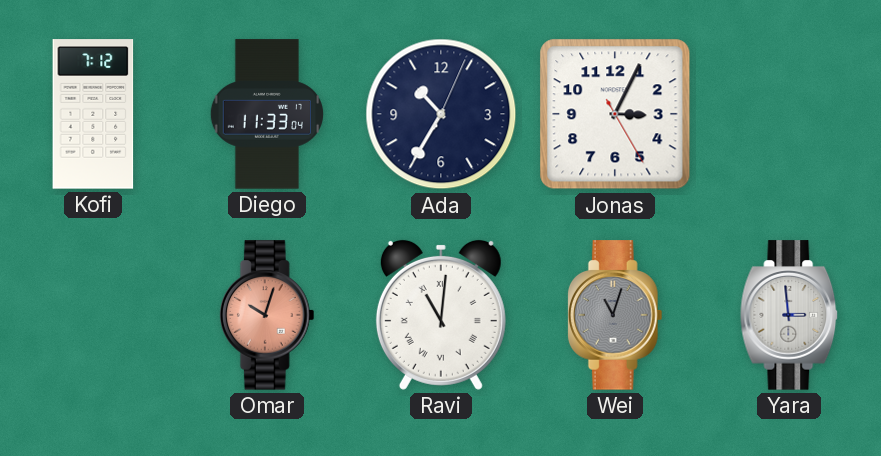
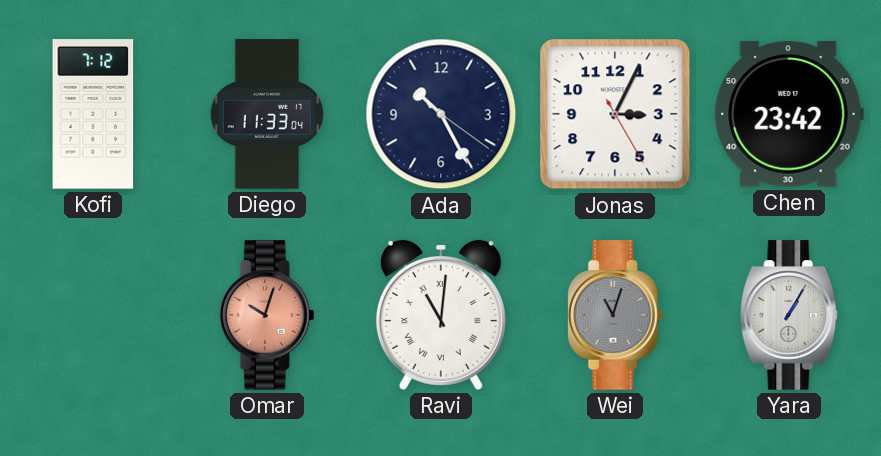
Ada: 10:35 -> 10:25 (441, 114)
Chen: none -> 23:42 (789, 114)
Yara: 2:59 -> 1:05 (789, 315)
